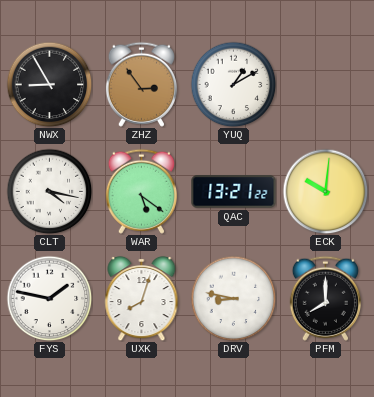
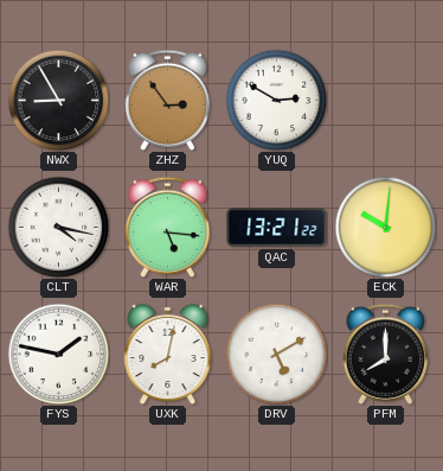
YUQ: 1:10 -> 2:50 (276, 100)
WAR: 5:21 -> 5:16 (167, 227)
UXK: 8:03 -> 8:02 (168, 354)
DRV: 8:47 -> 5:10 (276, 354)
